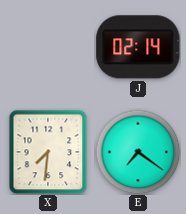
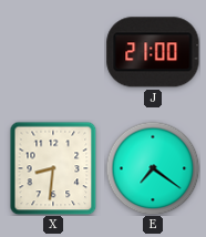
J: 02:14 -> 21:00 (153, 52)
X: 7:31 -> 8:31 (53, 168)
